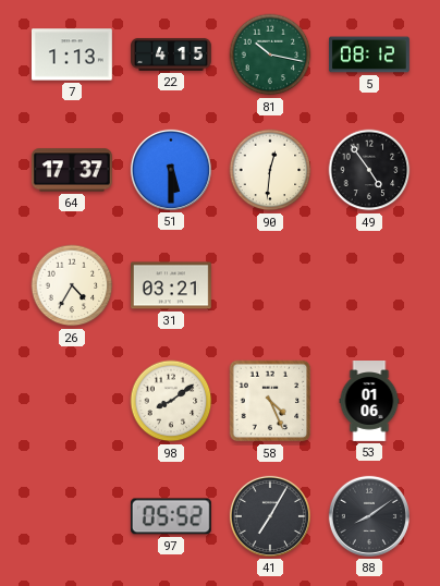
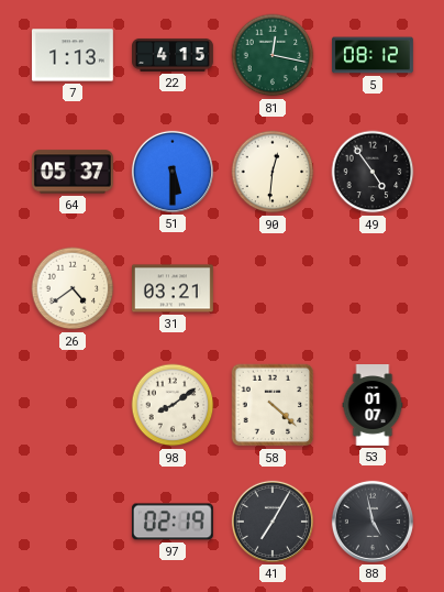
81: 10:17 -> 12:17 (273, 55)
64: 17:37 -> 05:37 (73, 172)
26: 4:35 -> 4:39 (73, 288)
58: 4:26 -> 4:22 (273, 405)
53: 01:06 -> 01:07 (373, 406)
97: 05:52 -> 02:19 (173, 522)
88: 8:09 -> 4:58 (373, 522)
